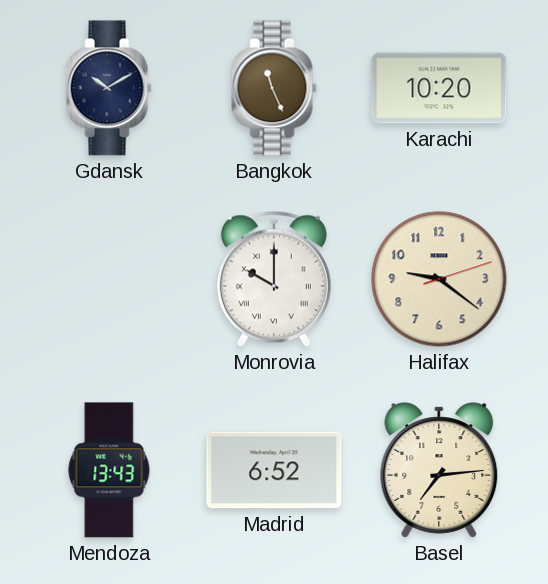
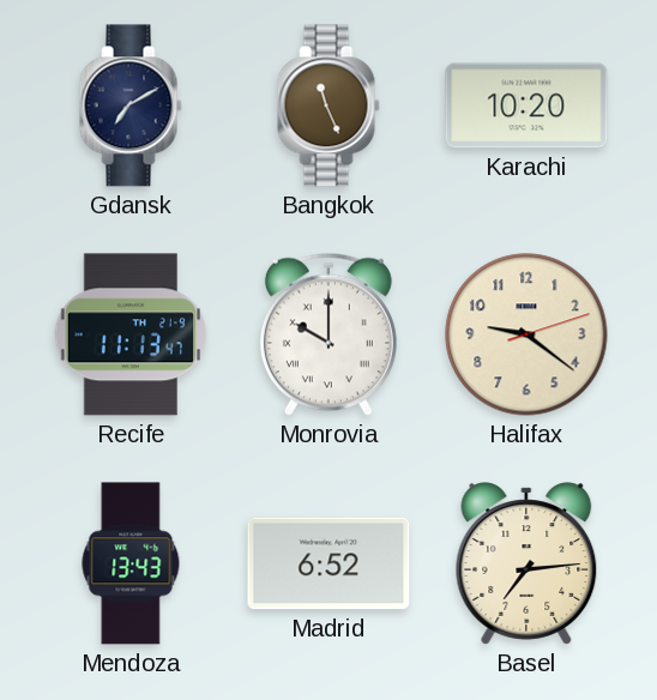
Gdansk: 10:10 -> 7:10 (131, 105)
Recife: none -> 11:13 (131, 334)
